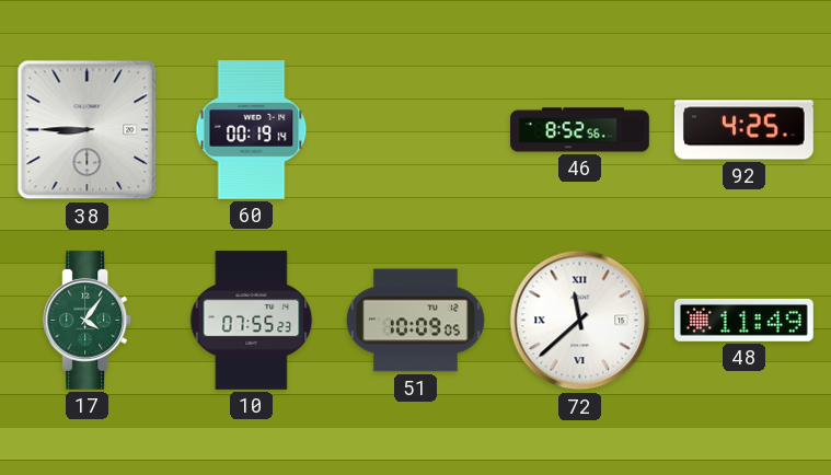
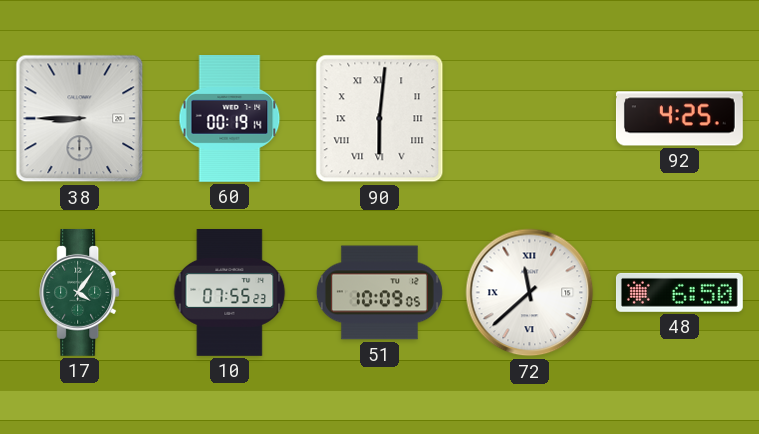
90: none -> 6:01 (380, 119)
46: 8:52 -> none (580, 130)
48: 11:49 -> 6:50 (679, 292)
